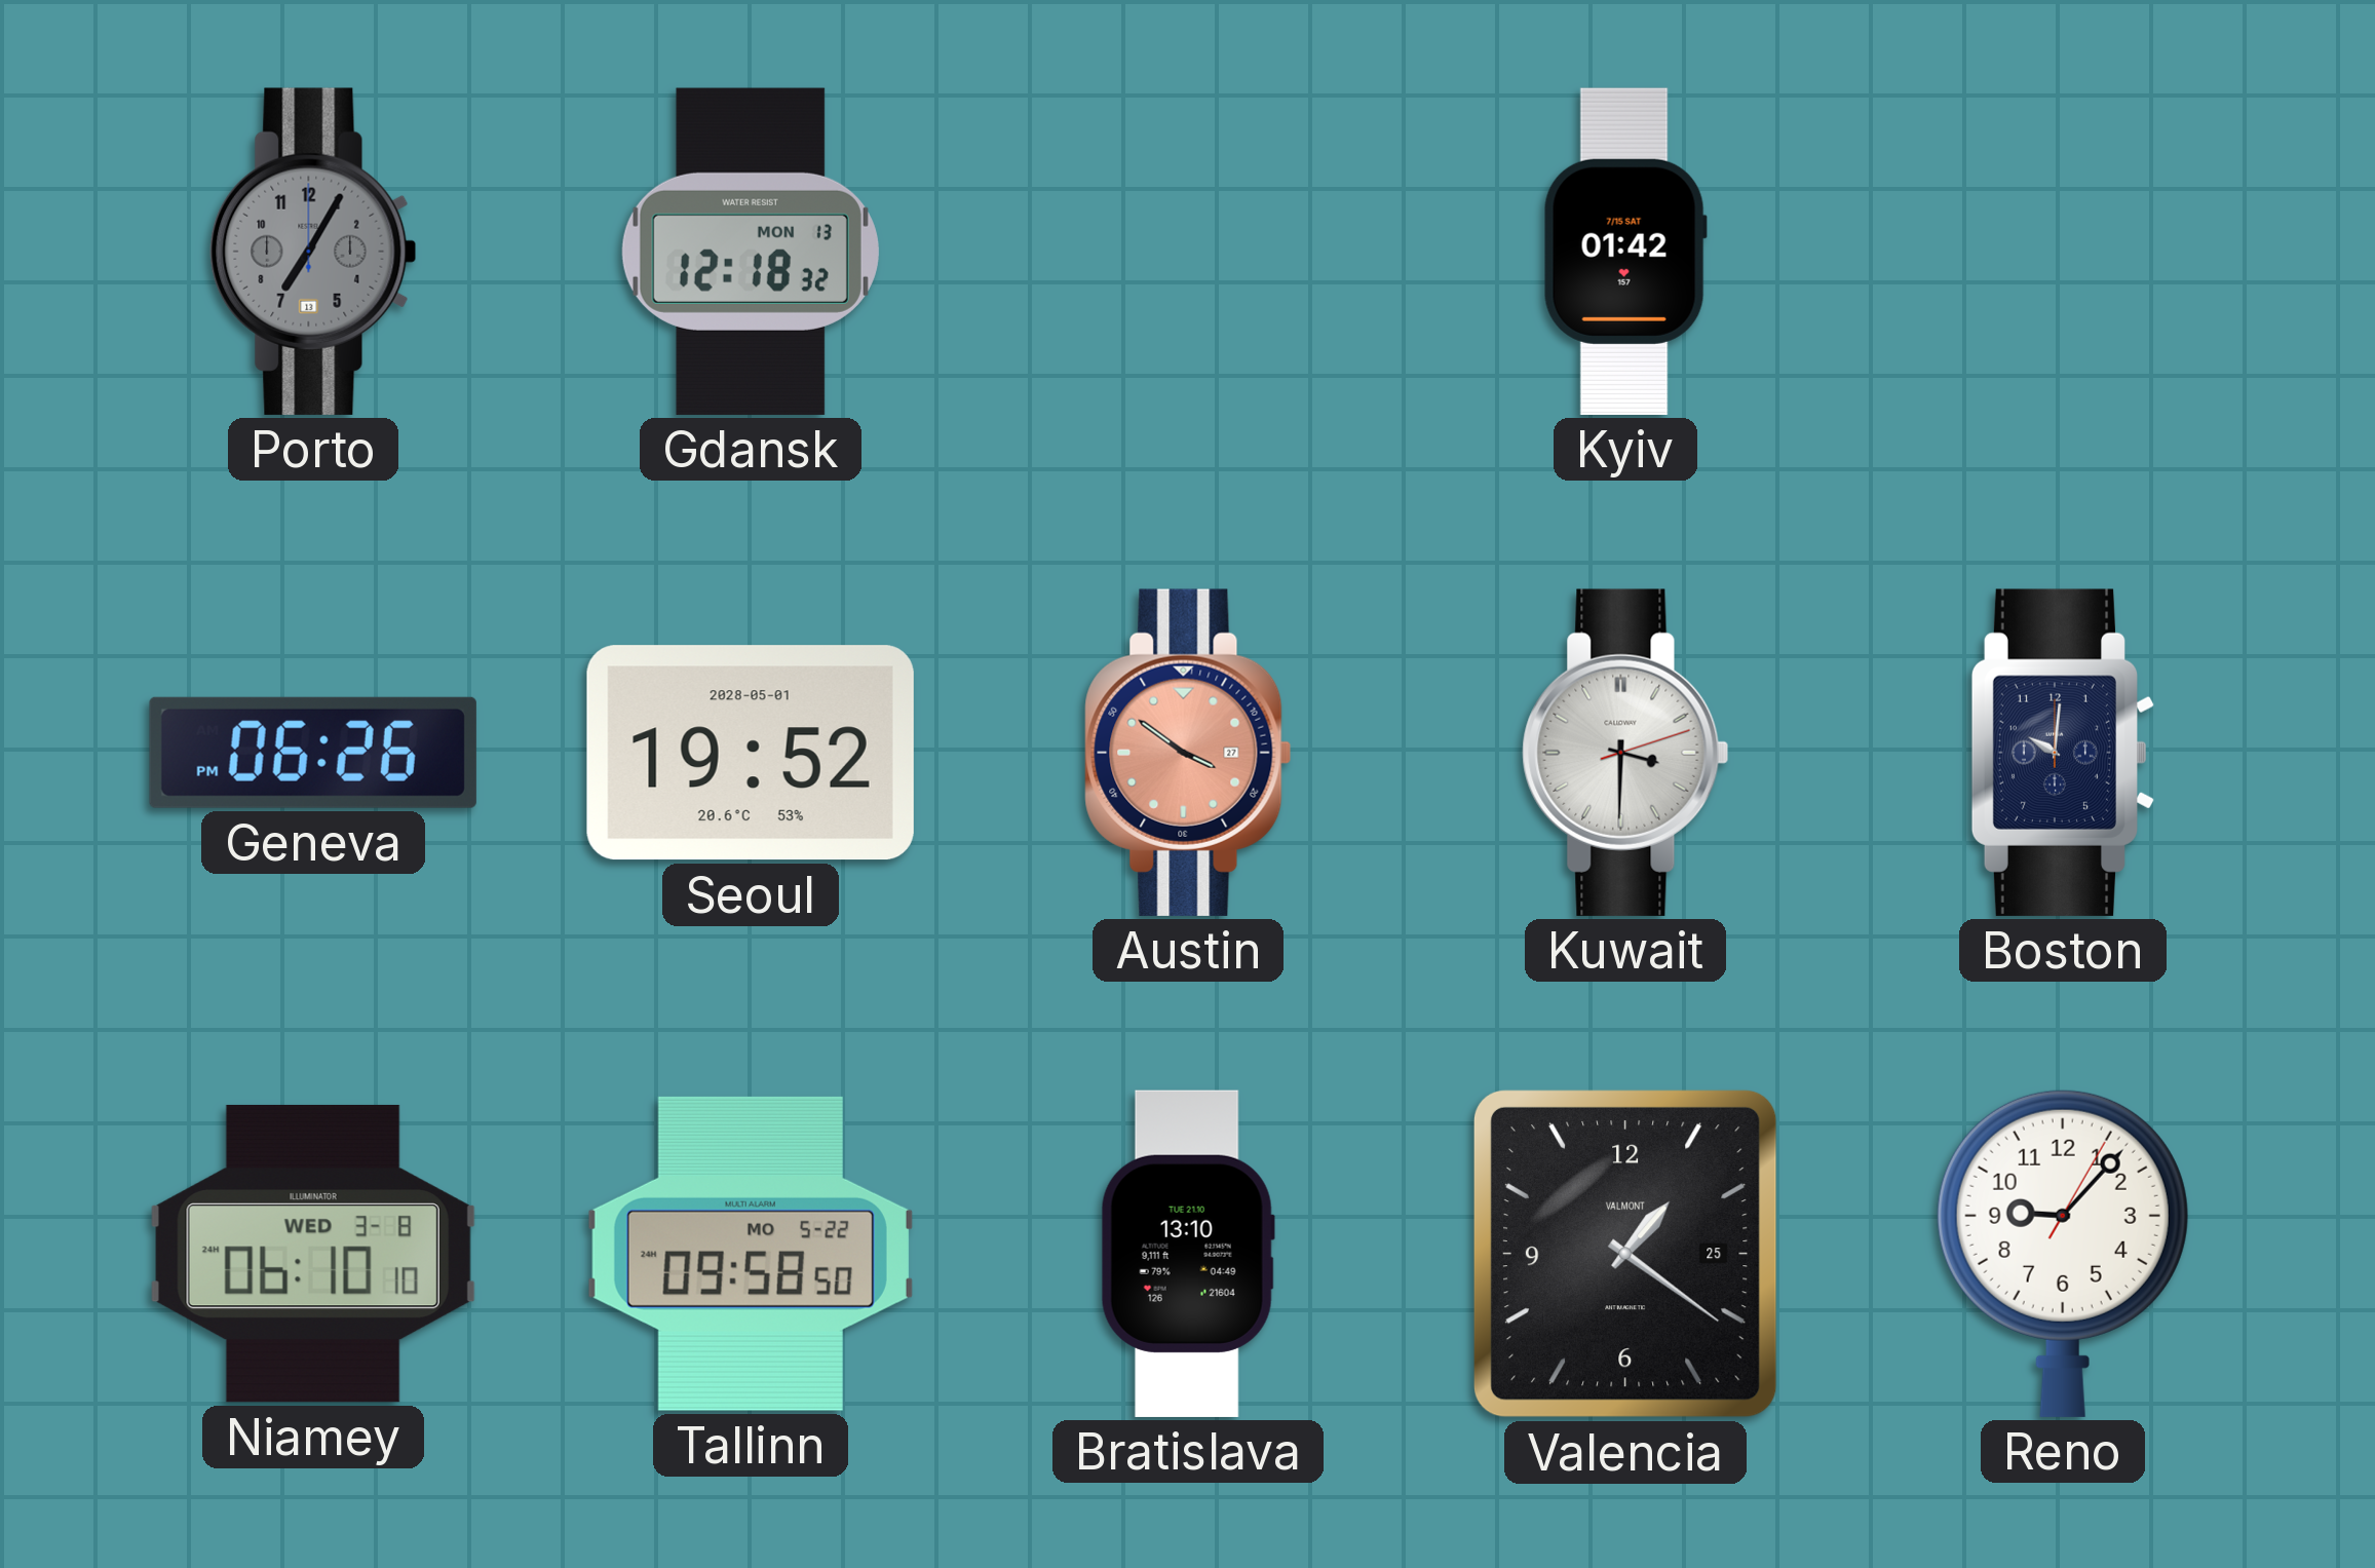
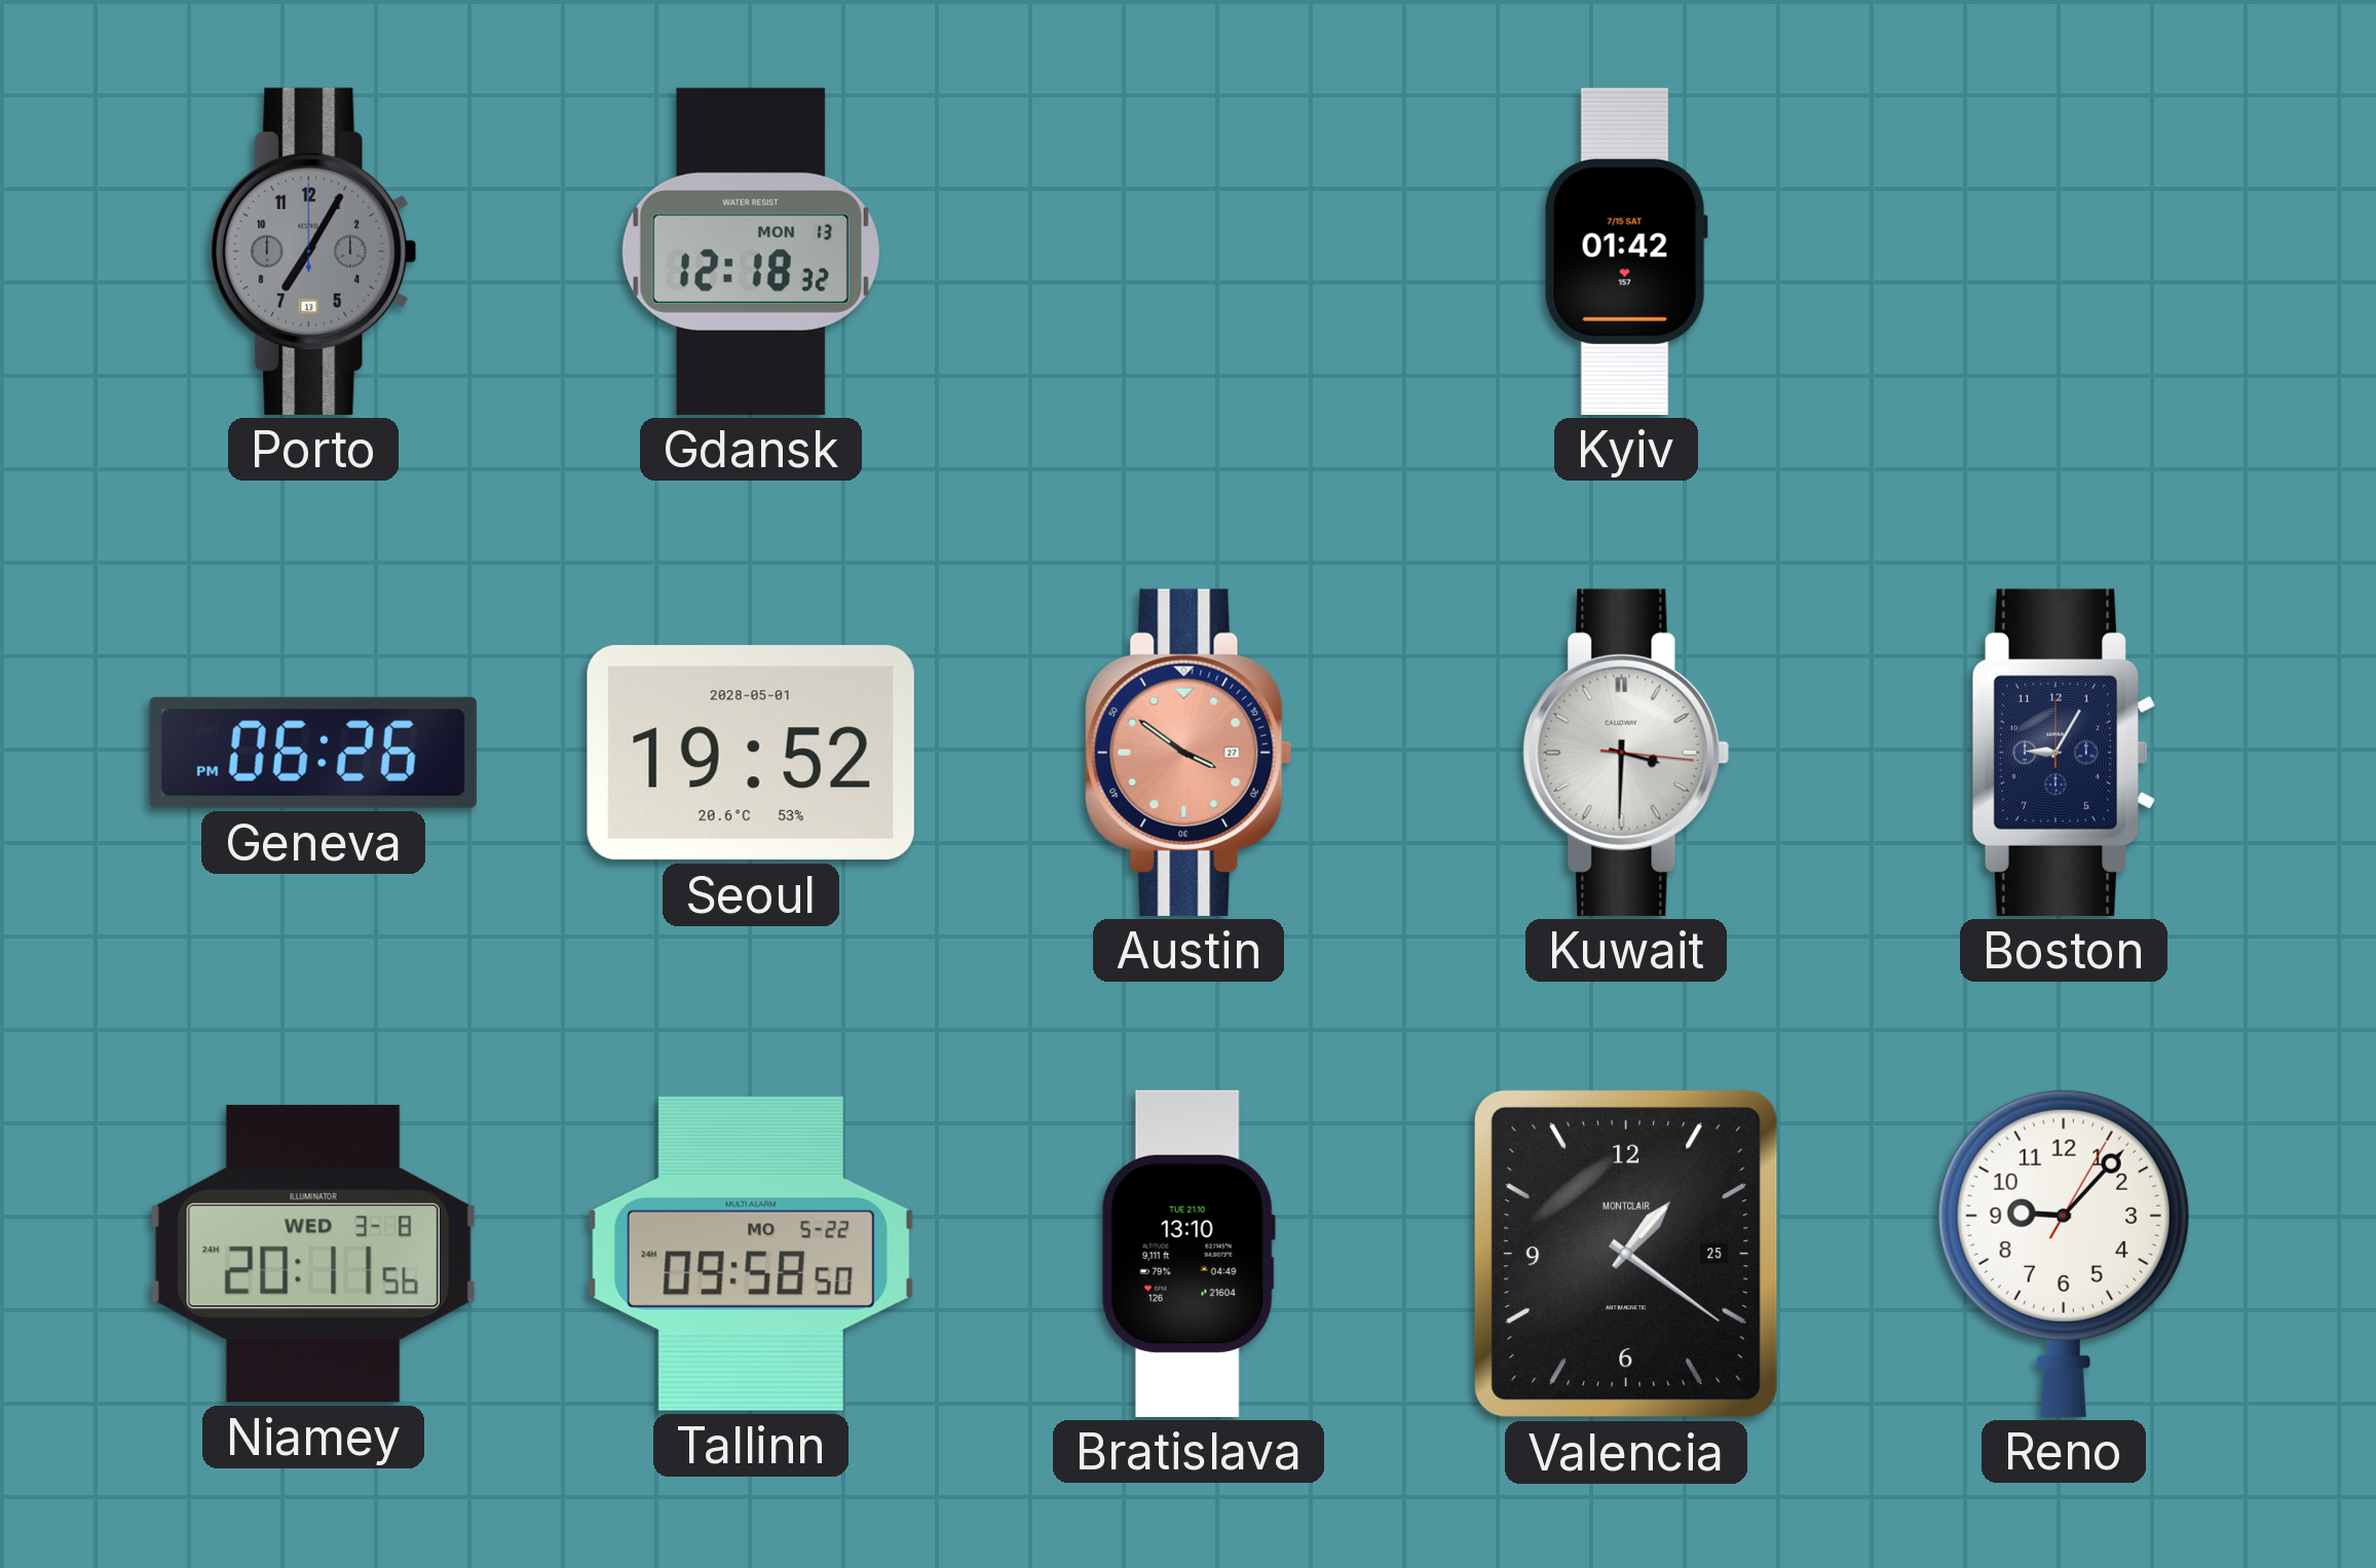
Kuwait: 3:30:12 -> 3:30:16 (1626, 753)
Boston: 10:01 -> 9:05 (2064, 753)
Niamey: 06:10 -> 20:11 (313, 1254)
Valencia brand: VALMONT -> MONTCLAIR (1626, 1254)
